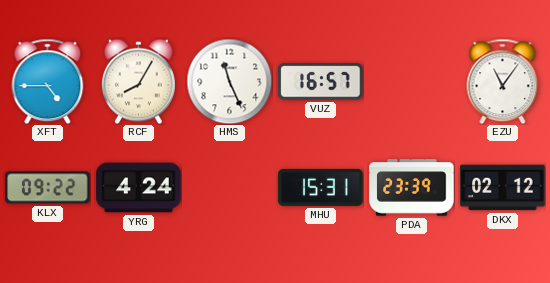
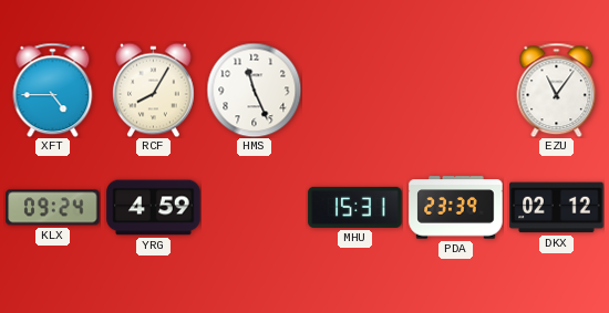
VUZ: 16:57 -> none (321, 82)
KLX: 09:22 -> 09:24 (53, 208)
YRG: 4:24 -> 4:59 (154, 208)
